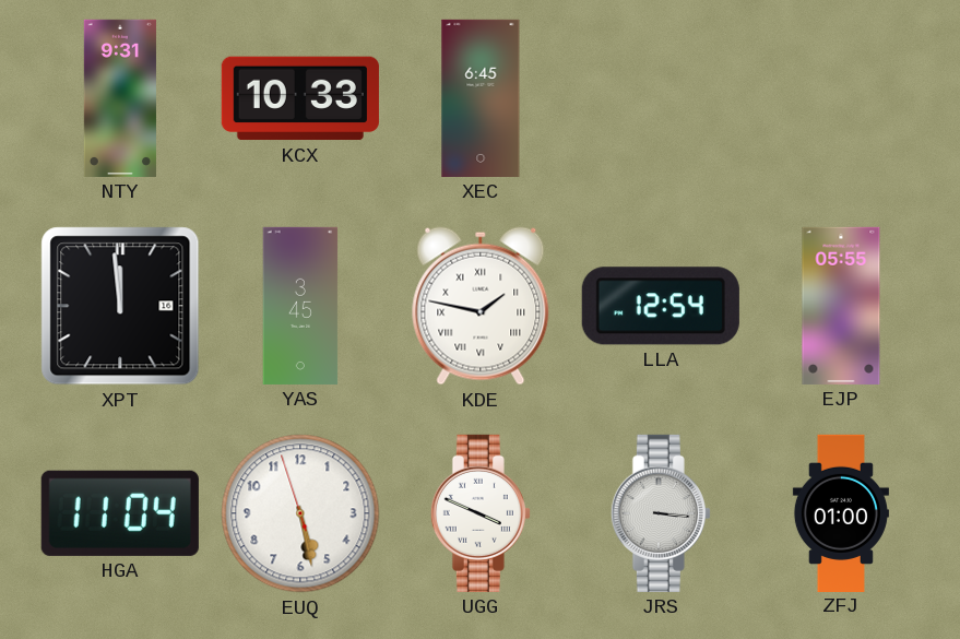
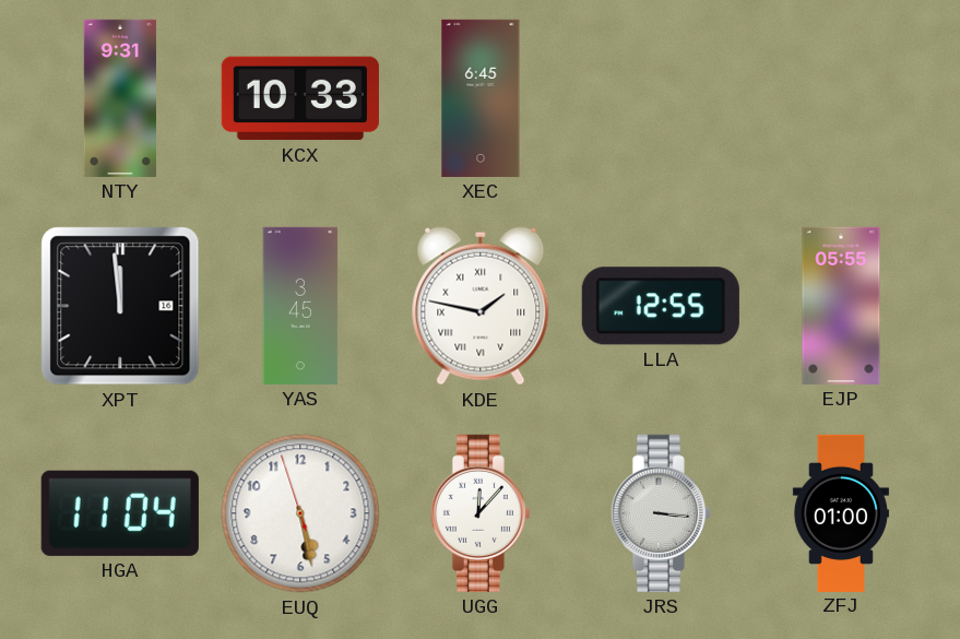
LLA: 12:54 -> 12:55 (661, 306)
UGG: 3:49 -> 12:07 (481, 513)
